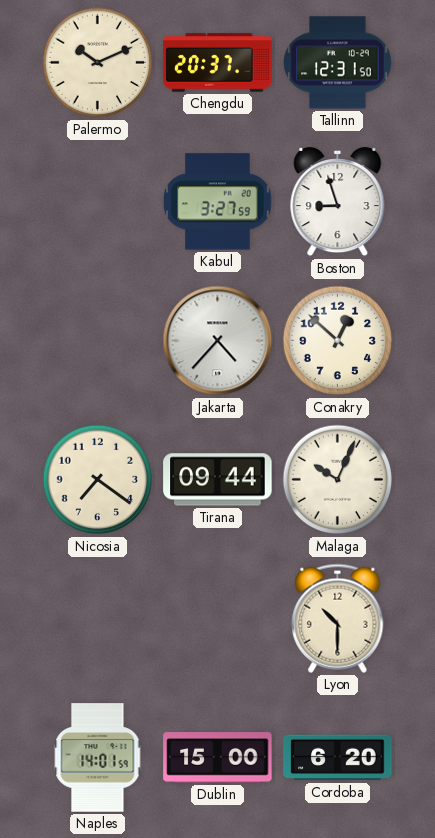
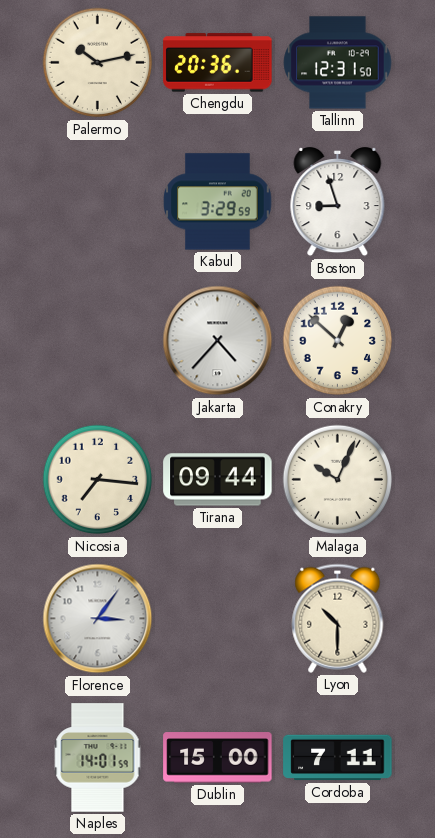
Palermo: 10:11 -> 10:13 (98, 63)
Chengdu: 20:37 -> 20:36 (218, 63)
Kabul: 3:27 -> 3:29 (218, 202)
Nicosia: 7:21 -> 7:16 (98, 480)
Florence: none -> 3:06 (98, 619)
Cordoba: 6:20 -> 7:11 (338, 758)
